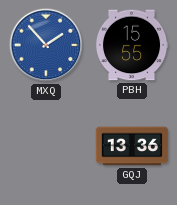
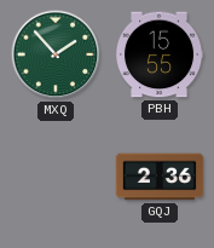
MXQ dial: blue -> green (56, 54)
GQJ: 13:36 -> 2:36 (160, 177)
